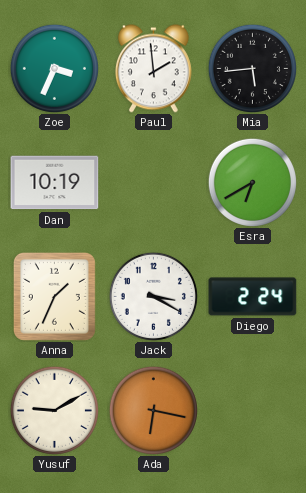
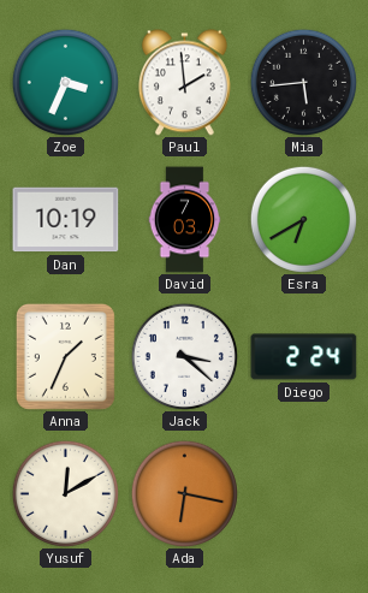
David: none -> 7:03 (185, 220)
Jack: 3:20 -> 3:22 (184, 356)
Yusuf: 9:10 -> 12:10 (65, 493)
